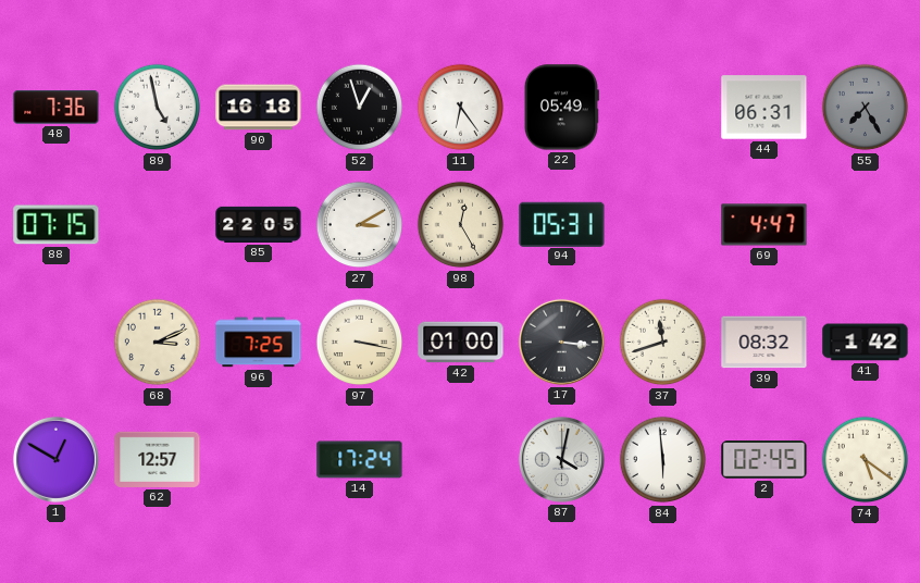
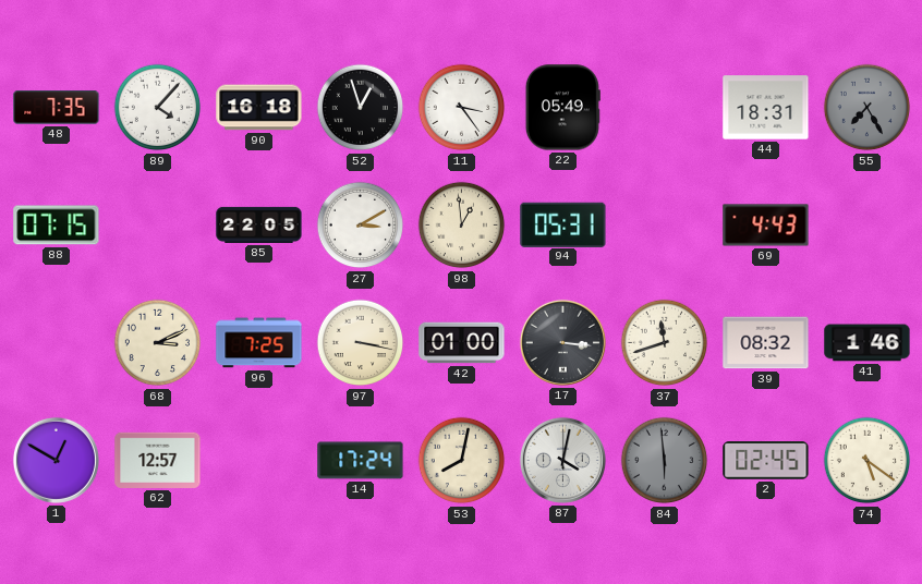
48: 7:36 -> 7:35 (57, 108)
89: 4:58 -> 4:07 (158, 108)
11: 6:24 -> 3:24 (462, 108)
44: 06:31 -> 18:31 (766, 108)
98: 12:25 -> 12:59 (462, 226)
69: 4:47 -> 4:43 (766, 226)
41: 1:42 -> 1:46 (868, 343)
53: none -> 8:02 (462, 461)
84 dial: white -> grey (665, 461)
